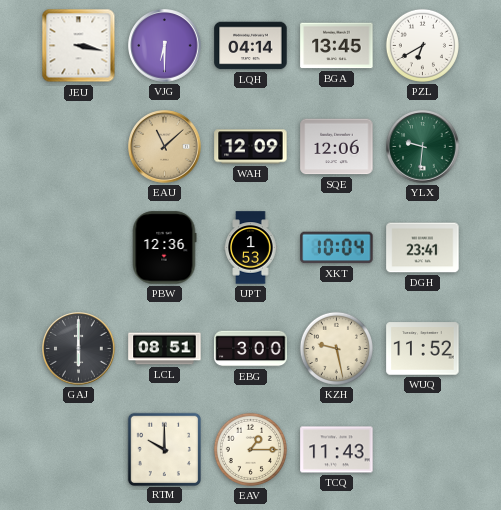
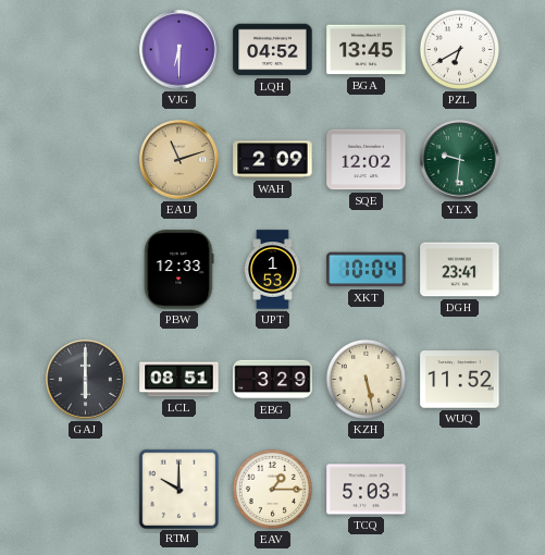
JEU: 3:17 -> none (79, 46)
LQH: 04:14 -> 04:52 (273, 50)
EAU: 11:08 -> 11:12 (179, 160)
WAH: 12:09 -> 2:09 (273, 160)
SQE: 12:06 -> 12:02 (367, 160)
PBW: 12:36 -> 12:33 (178, 270)
EBG: 3:00 -> 3:29 (273, 380)
KZH: 9:28 -> 5:28 (366, 379)
TCQ: 11:43 -> 5:03 (367, 490)
